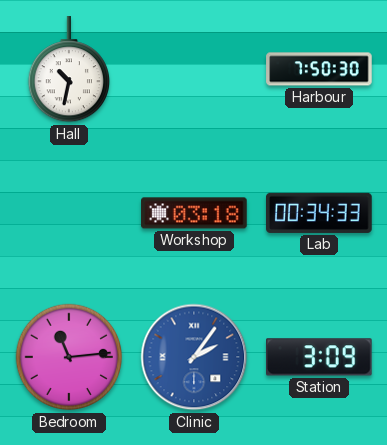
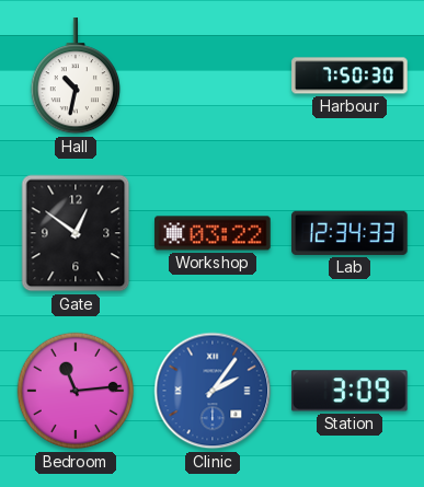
Gate: none -> 12:51 (76, 233)
Workshop: 03:18 -> 03:22 (213, 233)
Lab: 00:34 -> 12:34 (349, 233)
